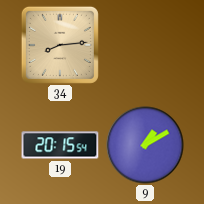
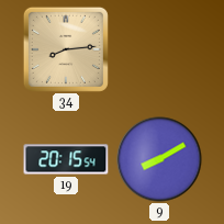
9: 1:10 -> 8:10 (159, 159)
